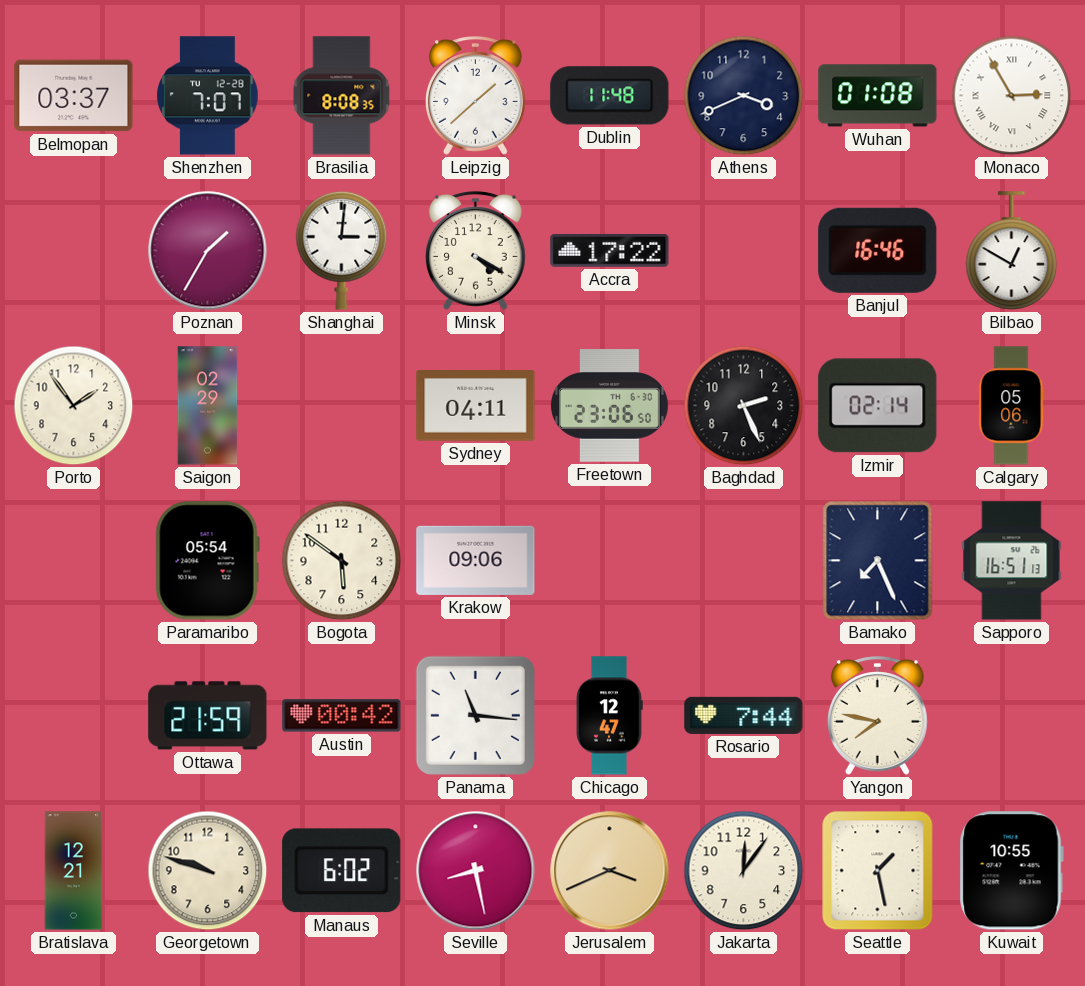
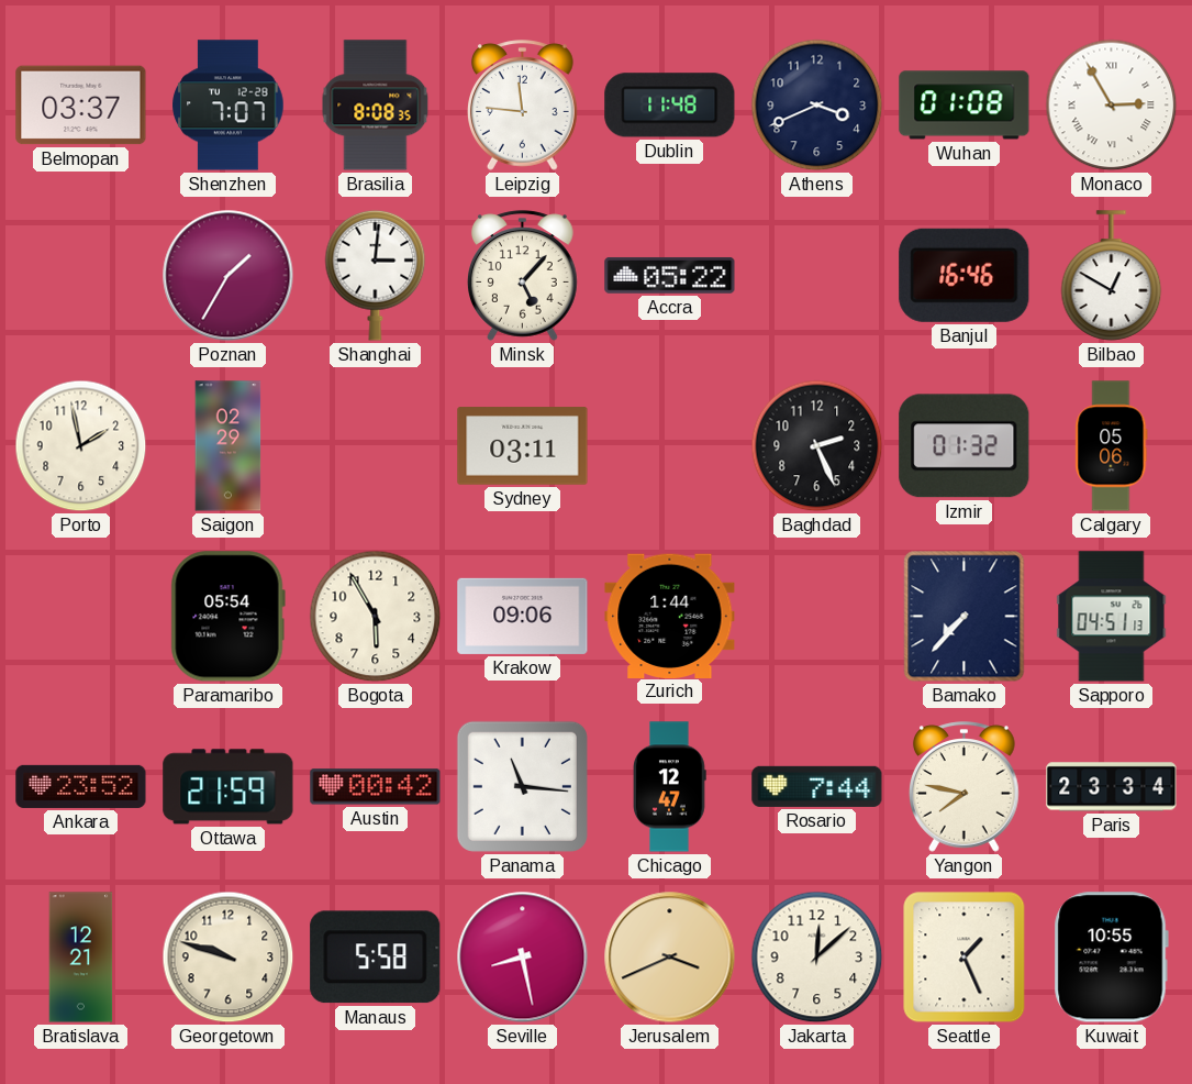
Leipzig: 1:38 -> 11:46 (523, 106)
Minsk: 4:20 -> 5:07 (523, 276)
Accra: 17:22 -> 05:22 (670, 275)
Porto: 1:54 -> 1:58 (81, 446)
Sydney: 04:11 -> 03:11 (523, 446)
Freetown: 23:06 -> none (610, 406)
Izmir: 02:14 -> 01:32 (965, 446)
Bogota: 5:51 -> 5:55 (376, 617)
Zurich: none -> 1:44 (670, 616)
Bamako: 7:26 -> 7:37 (965, 617)
Sapporo: 16:51 -> 04:51 (1112, 617)
Ankara: none -> 23:52 (81, 786)
Paris: none -> 23:34 (1112, 787)
Manaus: 6:02 -> 5:58 (376, 958)
Jakarta: 12:06 -> 12:08 (817, 958)
Seattle: 1:28 -> 1:26 (965, 958)
